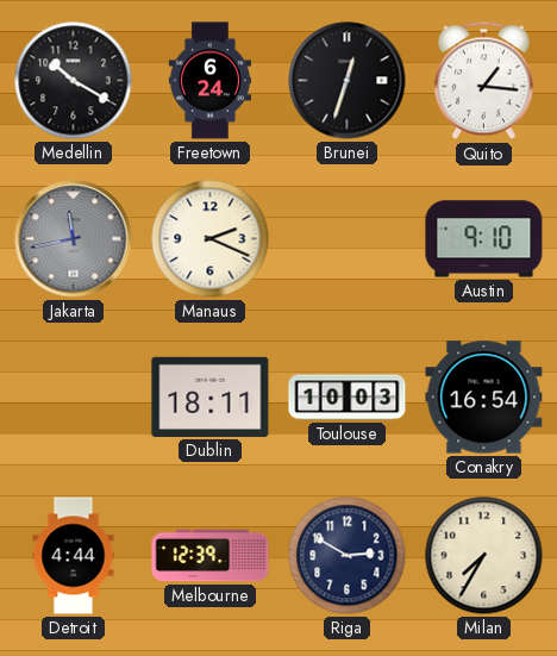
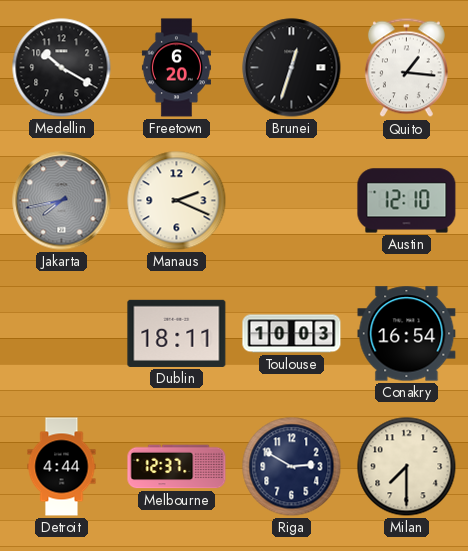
Freetown: 6:24 -> 6:20 (176, 68)
Jakarta: 11:43 -> 7:43 (62, 201)
Austin: 9:10 -> 12:10 (407, 201)
Melbourne: 12:39 -> 12:37 (177, 467)
Milan: 7:35 -> 7:30 (407, 467)
